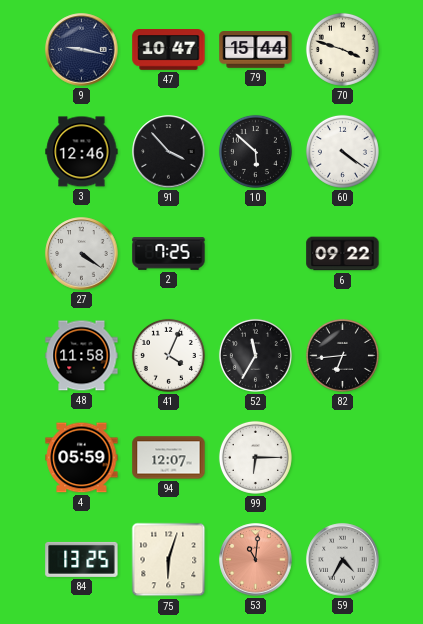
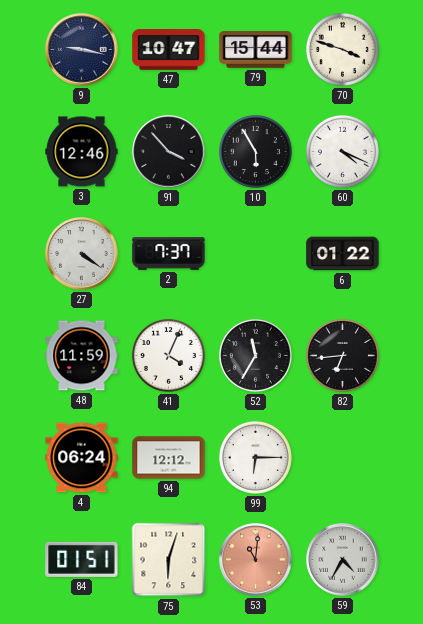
10: 5:52 -> 5:55 (255, 151)
60: 4:21 -> 4:19 (342, 151)
2: 7:25 -> 7:37 (169, 254)
6: 09:22 -> 01:22 (343, 254)
48: 11:58 -> 11:59 (82, 356)
4: 05:59 -> 06:24 (82, 458)
94: 12:07 -> 12:12 (169, 458)
84: 13:25 -> 01:51 (82, 559)
